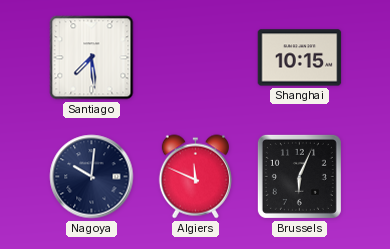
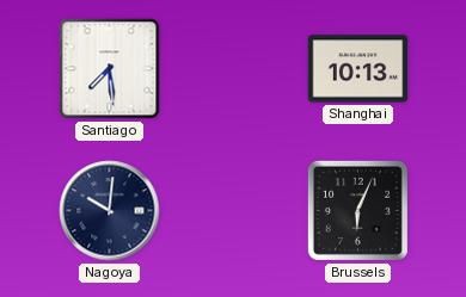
Shanghai: 10:15 -> 10:13 (358, 69)
Algiers: 11:49 -> none (195, 177)
